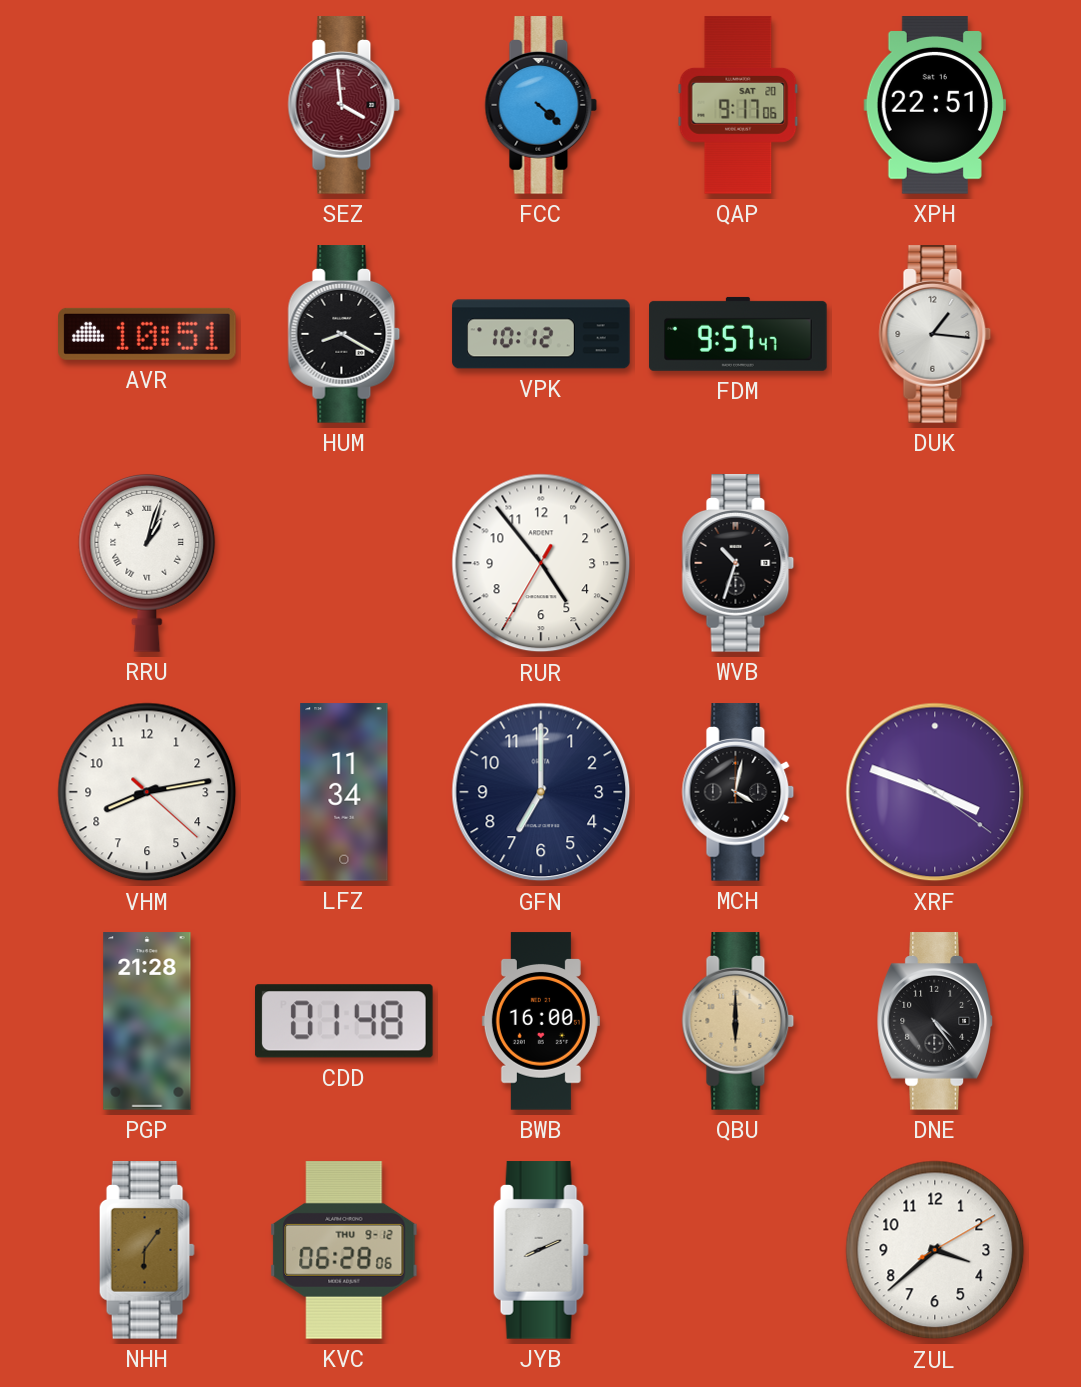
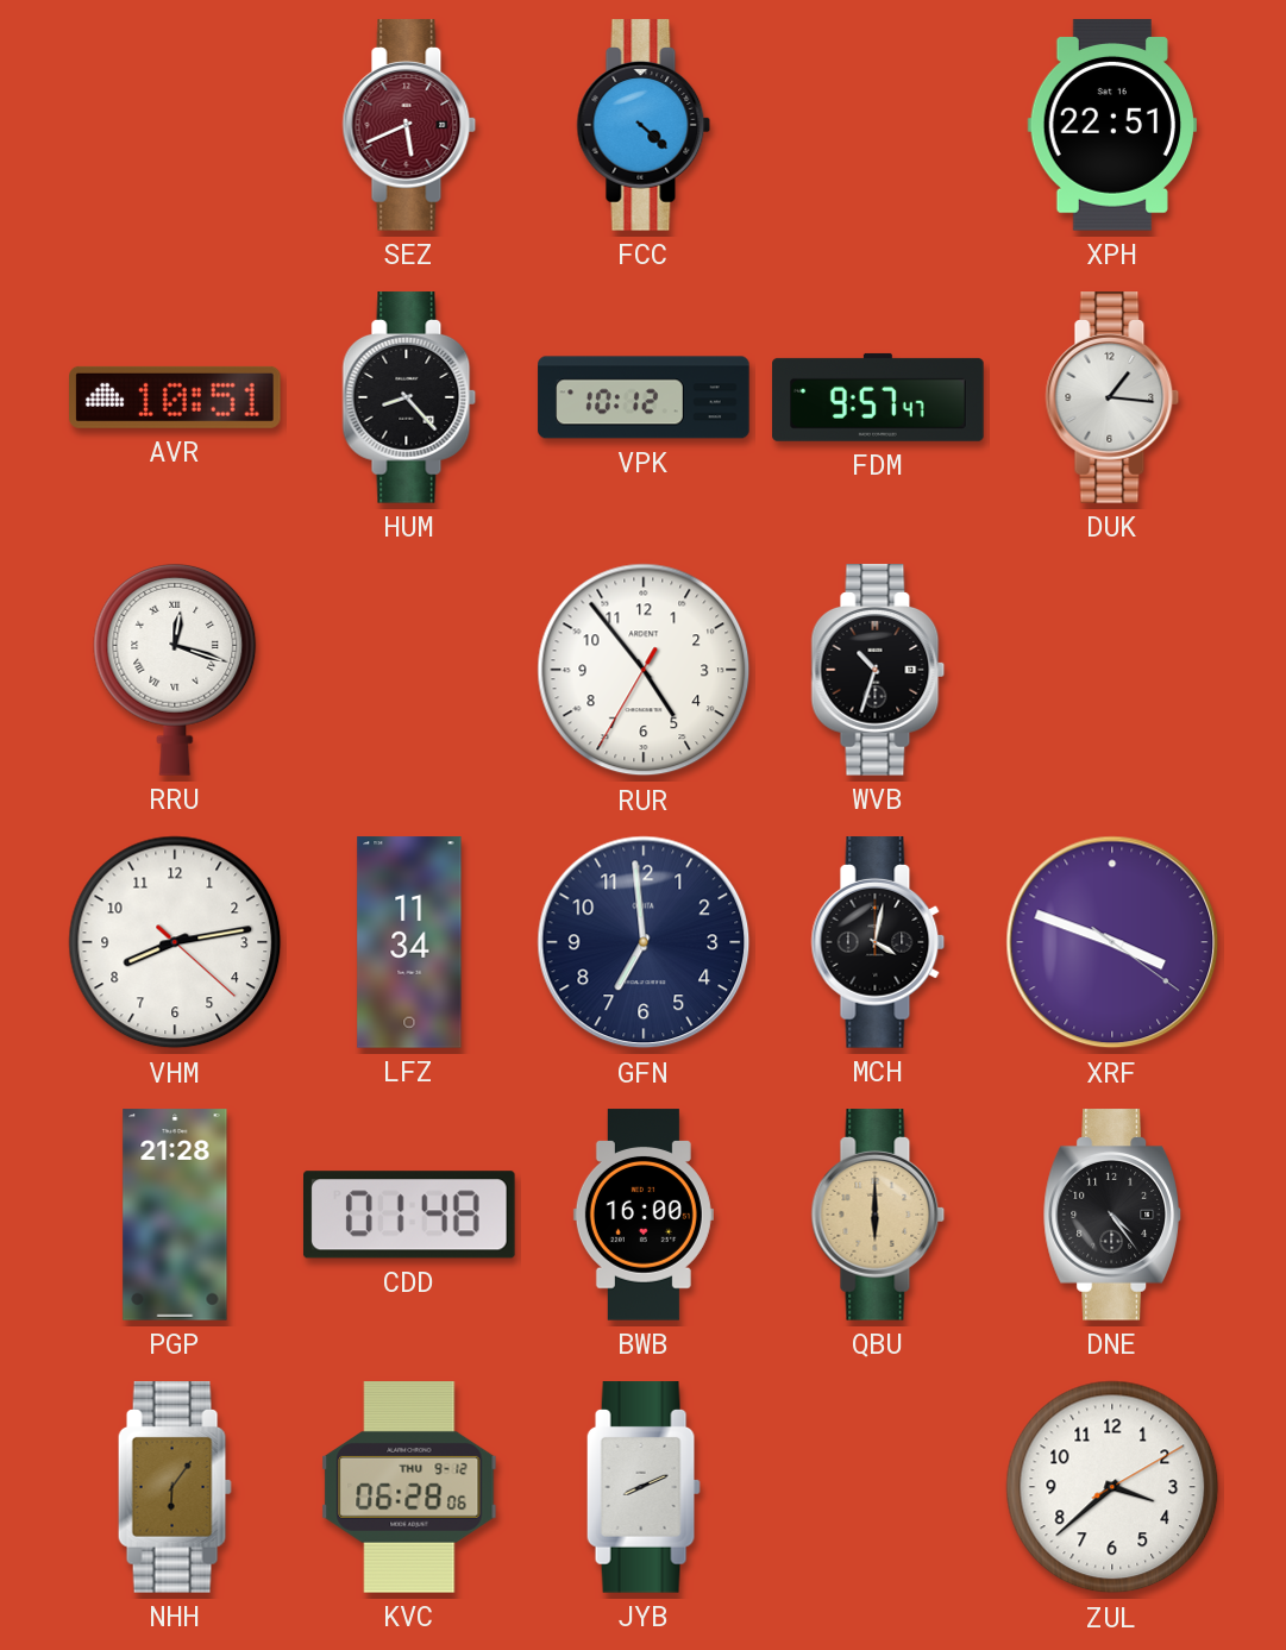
SEZ: 3:59 -> 5:41 (409, 125)
QAP: 9:17 -> none (738, 105)
HUM: 8:20 -> 8:23 (409, 397)
RRU: 1:03 -> 12:18 (175, 670)
GFN: 7:00 -> 6:59 (644, 942)
